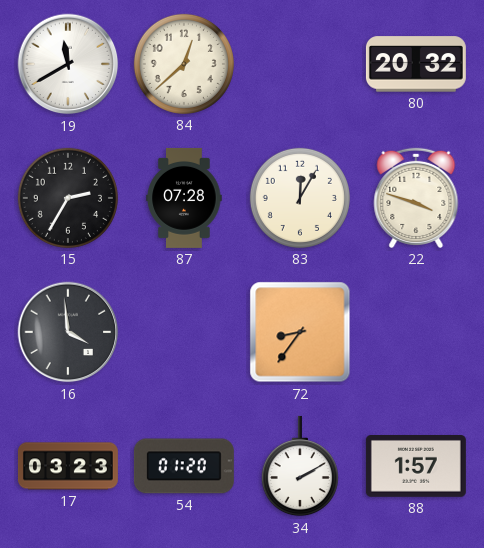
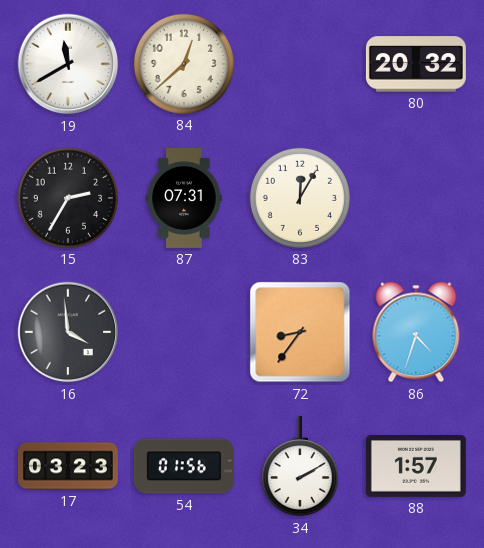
87: 07:28 -> 07:31 (184, 198)
22: 3:48 -> none (416, 198)
86: none -> 4:33 (416, 332)
54: 01:20 -> 01:56 (184, 466)
